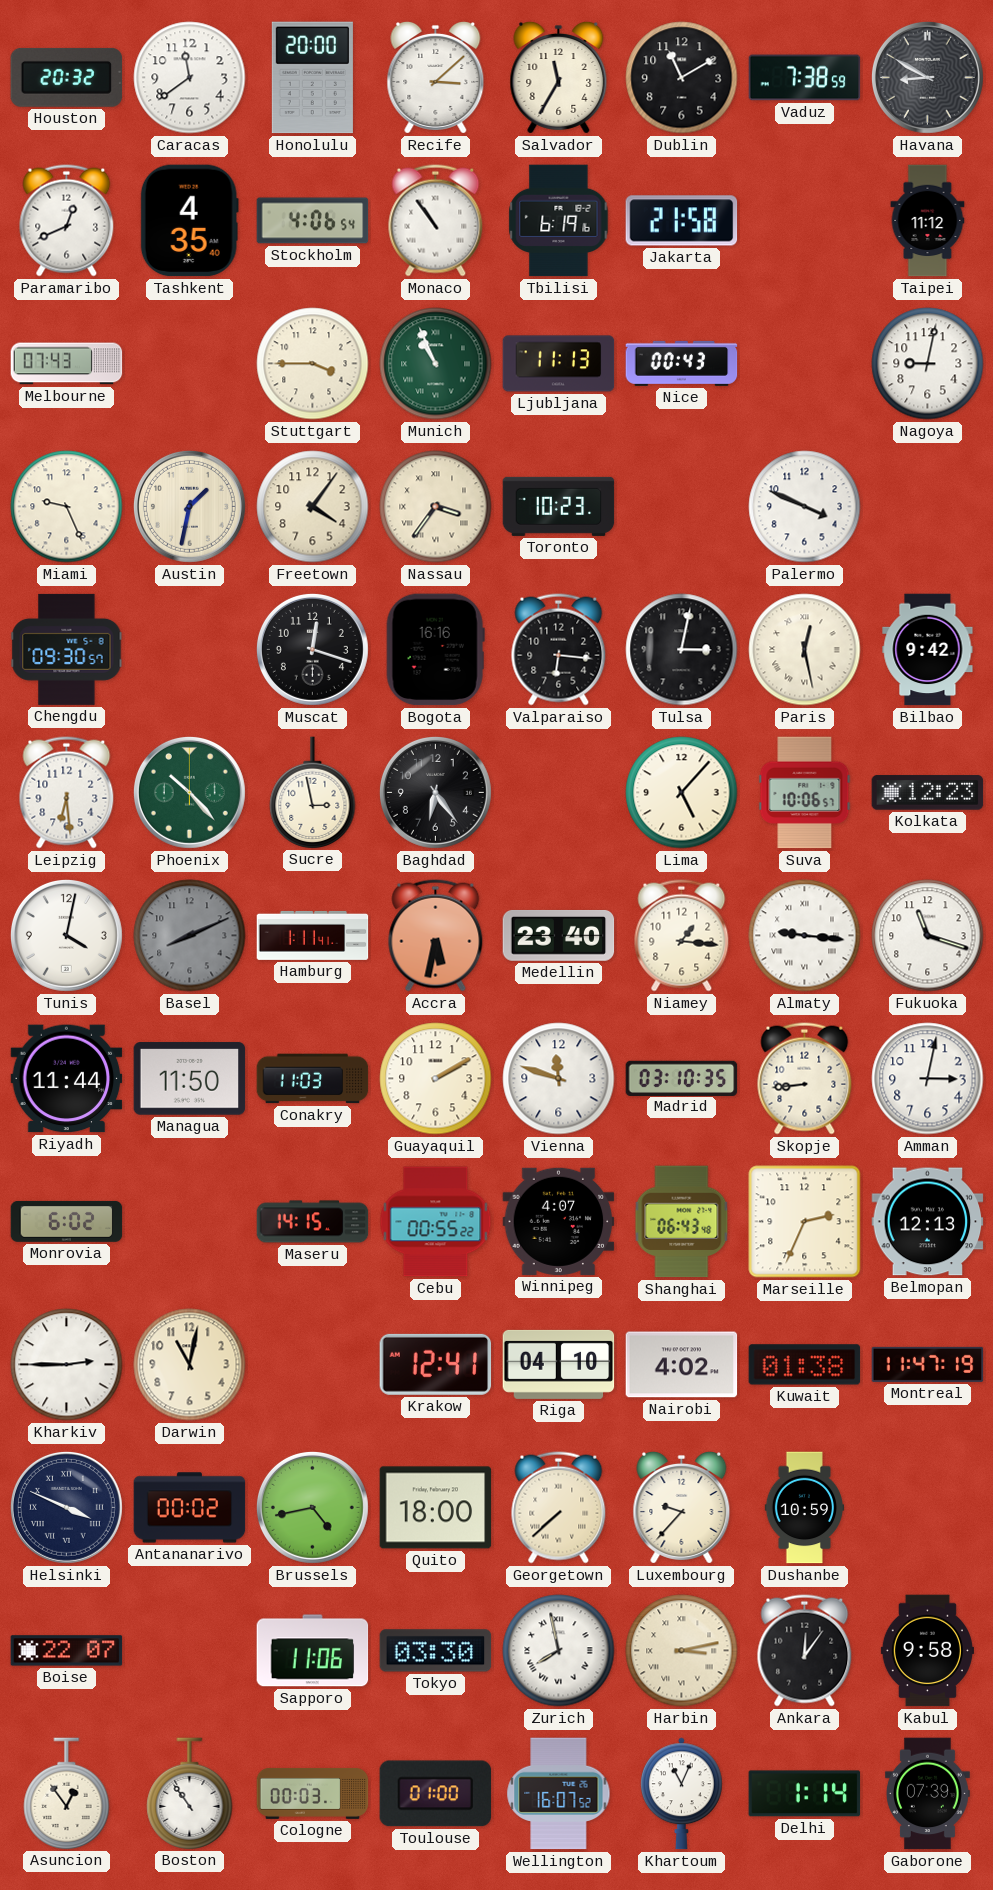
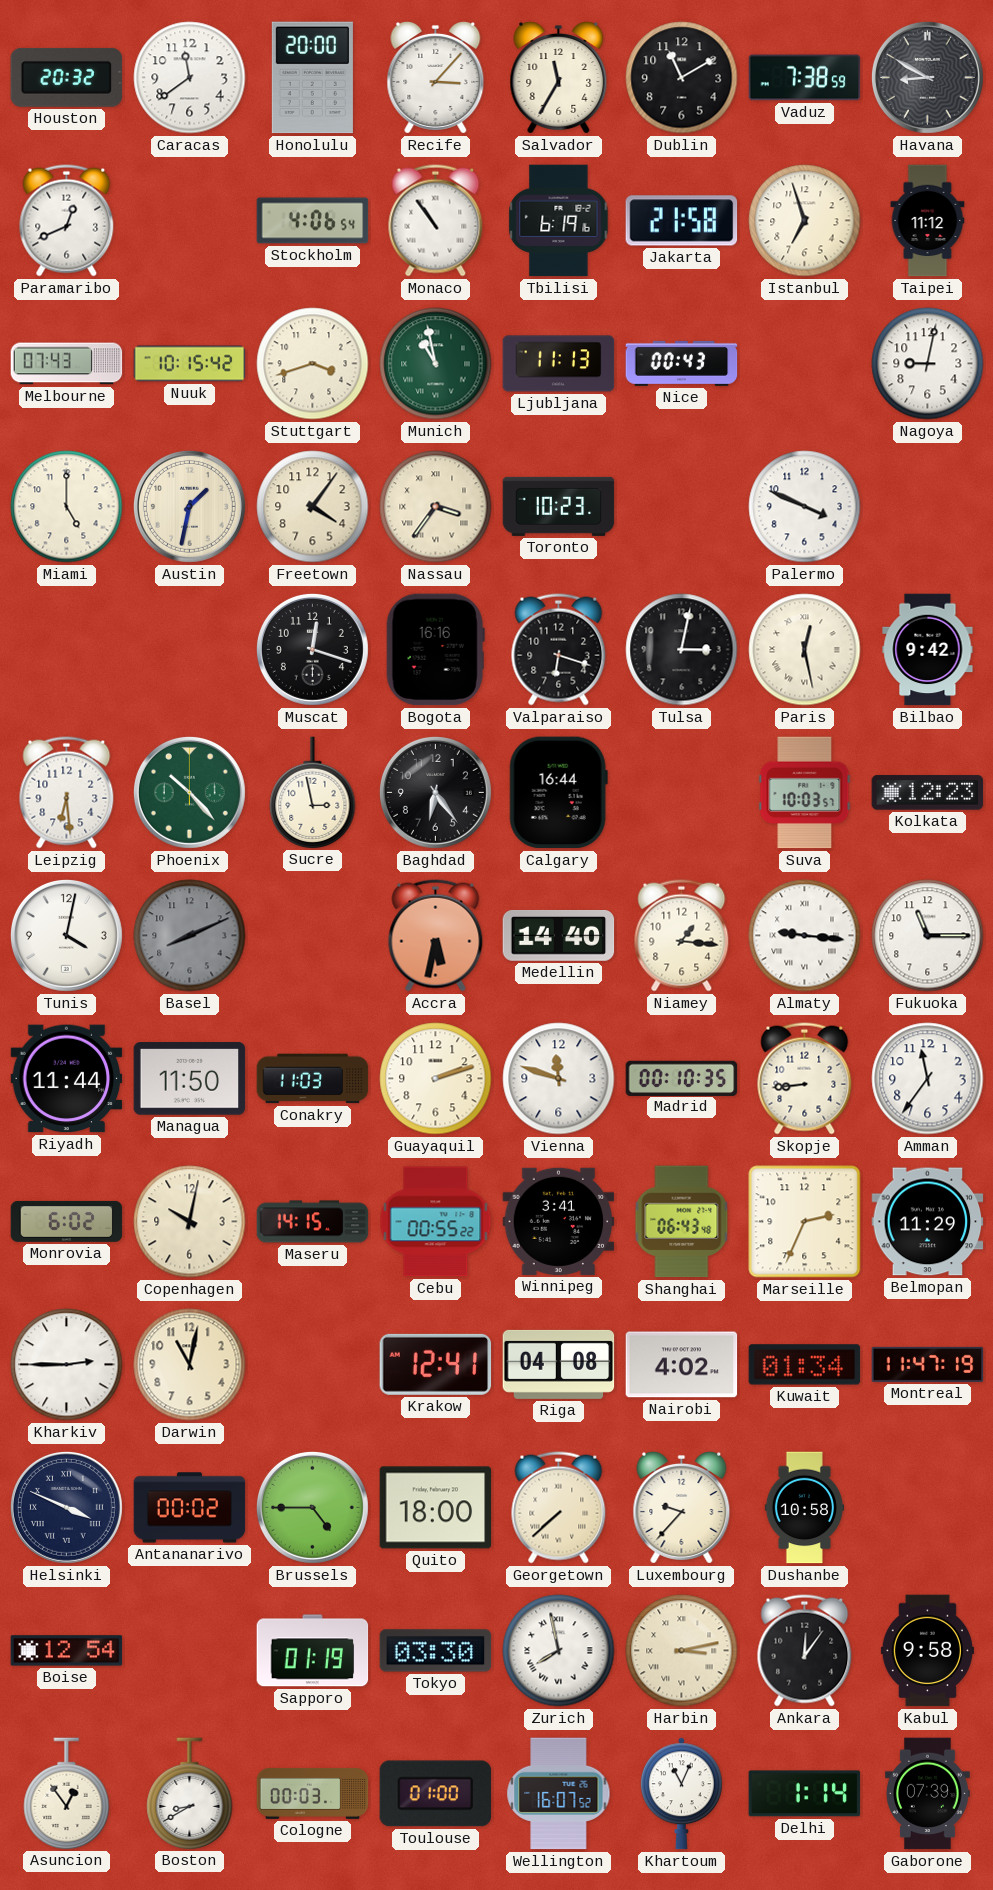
Recife: 3:08 -> 3:07 (436, 78)
Tashkent: 4:35 -> none (189, 221)
Istanbul: none -> 6:57 (805, 221)
Nuuk: none -> 10:15 (190, 364)
Stuttgart: 3:45 -> 3:42 (313, 364)
Munich: 10:56 -> 10:58 (436, 364)
Miami: 9:26 -> 5:00 (67, 507)
Chengdu: 09:30 -> none (67, 649)
Valparaiso: 6:16 -> 6:18 (559, 650)
Calgary: none -> 16:44 (558, 793)
Lima: 5:07 -> none (682, 793)
Suva: 10:06 -> 10:03 (805, 793)
Hamburg: 1:11 -> none (313, 935)
Medellin: 23:40 -> 14:40 (559, 935)
Fukuoka: 11:18 -> 11:15 (928, 936)
Guayaquil: 2:10 -> 2:12 (436, 1079)
Madrid: 03:10 -> 00:10 (682, 1078)
Amman: 3:02 -> 11:36 (928, 1079)
Copenhagen: none -> 10:02 (190, 1222)
Winnipeg: 4:07 -> 3:41 (559, 1221)
Belmopan: 12:13 -> 11:29 (928, 1222)
Riga: 04:10 -> 04:08 (559, 1364)
Kuwait: 01:38 -> 01:34 (805, 1365)
Brussels: 4:43 -> 4:45 (312, 1507)
Dushanbe: 10:59 -> 10:58 (805, 1508)
Boise: 22:07 -> 12:54 (67, 1651)
Sapporo: 11:06 -> 01:19 (313, 1651)
Boston: 10:54 -> 8:40 (190, 1793)
